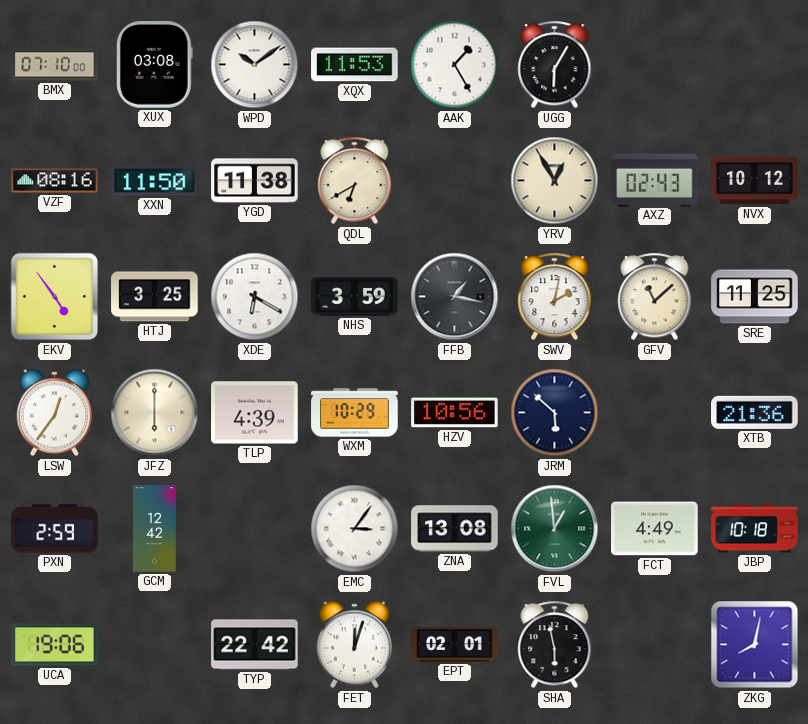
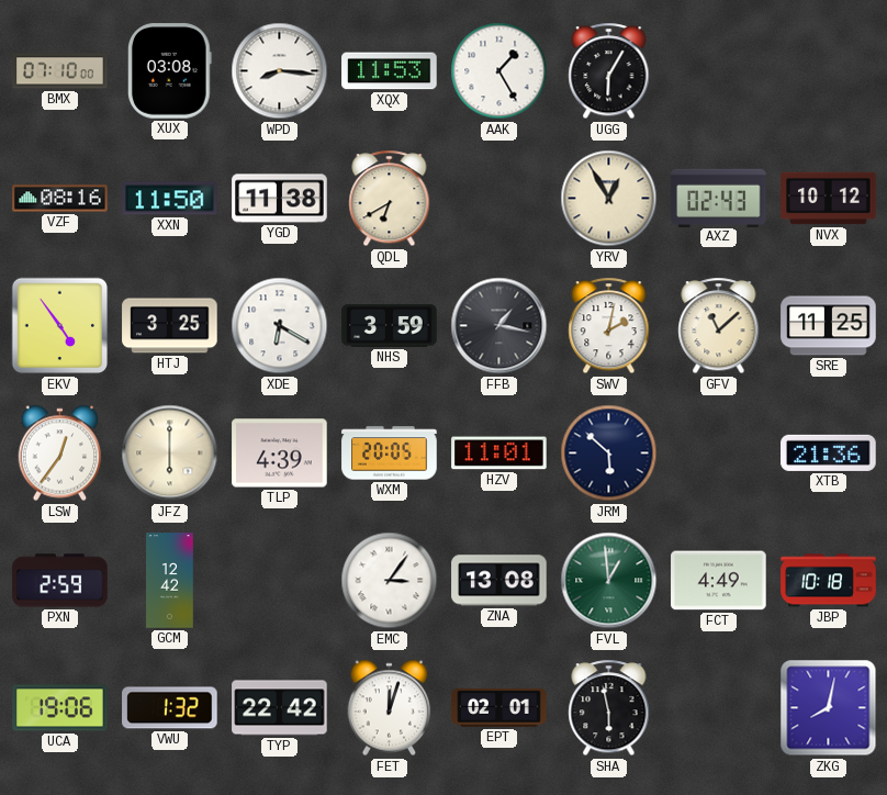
WPD: 10:09 -> 8:16 (280, 71)
WXM: 10:29 -> 20:05 (390, 454)
HZV: 10:56 -> 11:01 (499, 454)
VWU: none -> 1:32 (170, 708)
